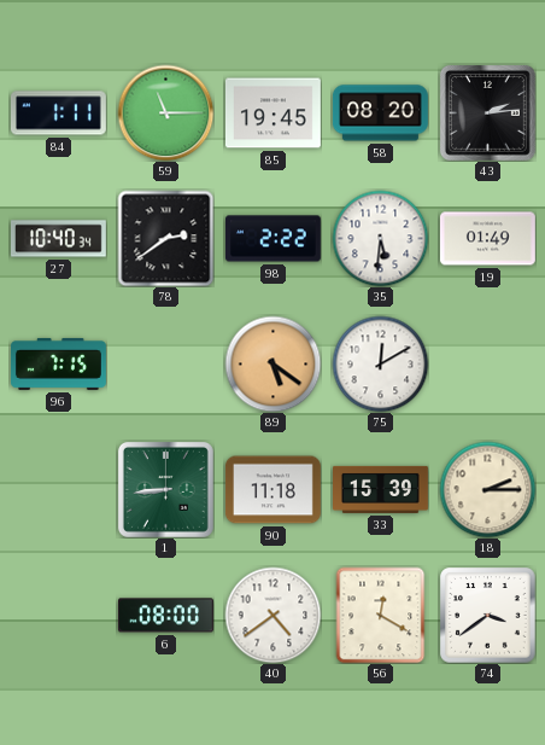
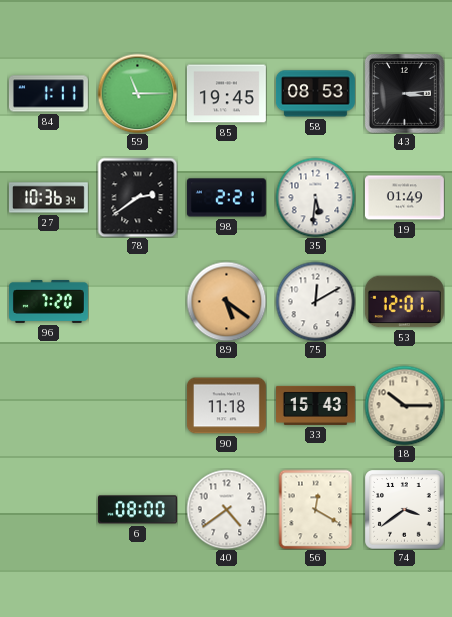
58: 08:20 -> 08:53 (315, 94)
43: 2:14 -> 3:14 (404, 93)
27: 10:40 -> 10:36 (48, 198)
98: 2:22 -> 2:21 (226, 198)
96: 7:15 -> 7:20 (49, 301)
53: none -> 12:01 (404, 302)
1: 8:44 -> none (165, 489)
33: 15:39 -> 15:43 (316, 405)
18: 2:15 -> 10:15 (404, 405)
